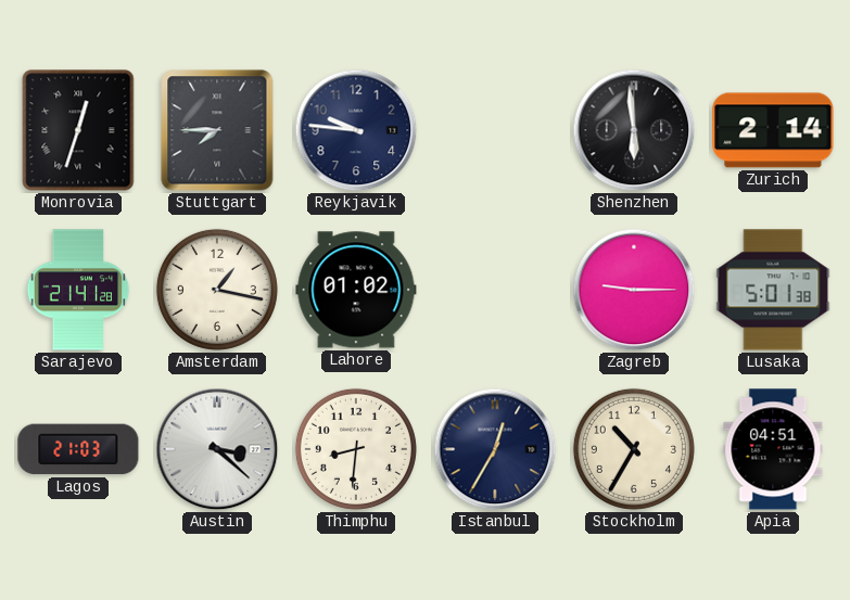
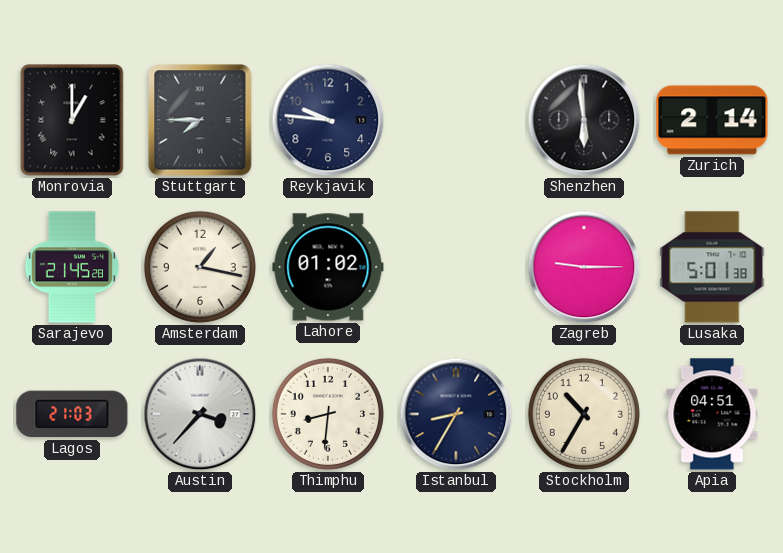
Monrovia: 12:33 -> 1:00 (72, 120)
Sarajevo: 21:41 -> 21:45 (72, 267)
Austin: 3:22 -> 3:37 (200, 414)
Istanbul: 12:35 -> 8:35 (456, 414)
